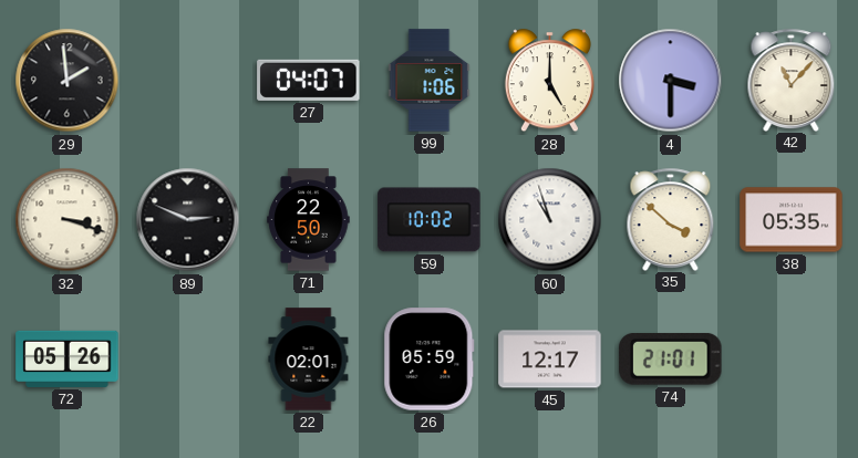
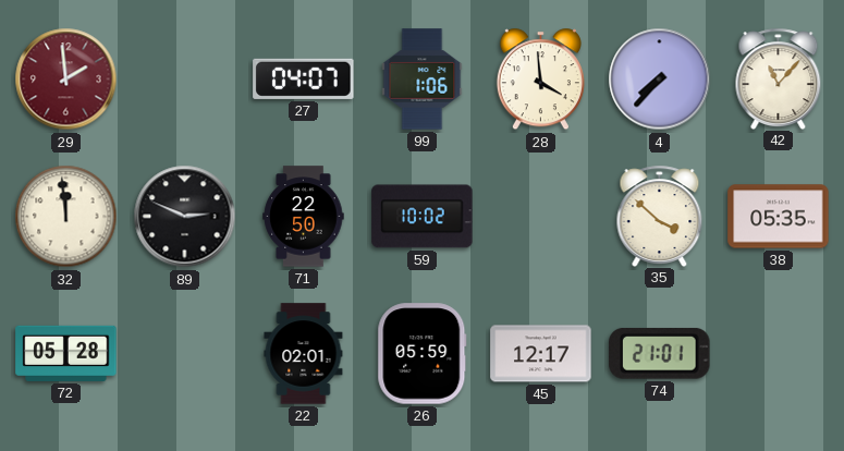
29 dial: black -> burgundy (66, 80)
28: 5:00 -> 3:59 (540, 80)
4: 3:30 -> 7:37 (660, 80)
32: 3:18 -> 11:59 (66, 217)
60: 10:57 -> none (550, 220)
72: 05:26 -> 05:28 (66, 353)
